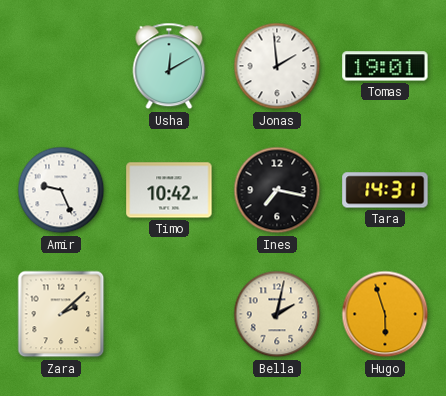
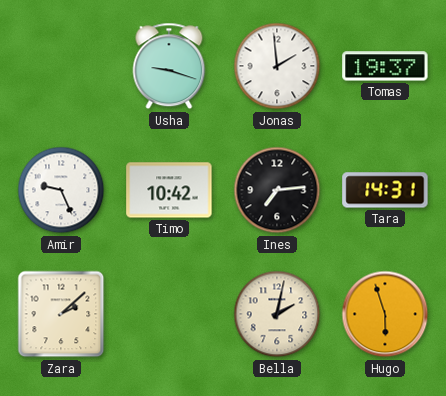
Usha: 12:10 -> 9:18 (169, 66)
Tomas: 19:01 -> 19:37 (385, 66)
Ines: 7:17 -> 7:14 (277, 190)
